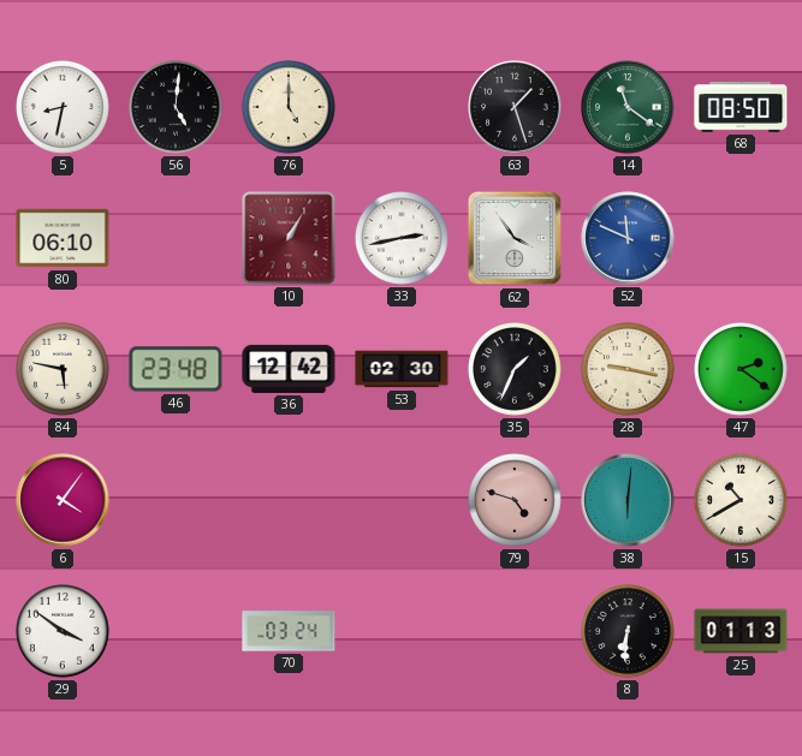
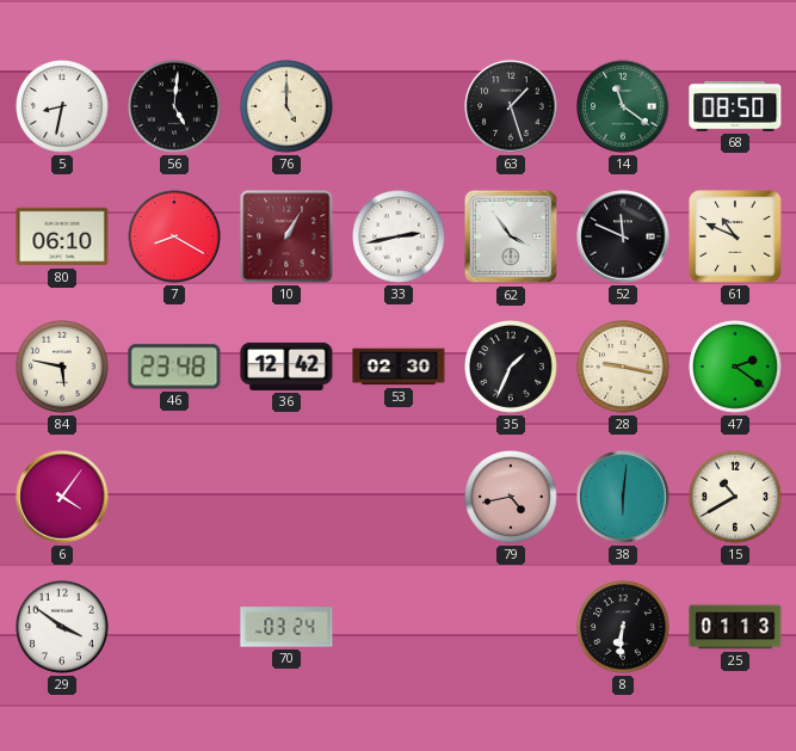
7: none -> 8:20 (174, 236)
52 dial: blue -> black (623, 236)
61: none -> 10:49 (735, 236)
79: 4:48 -> 4:43 (512, 498)
